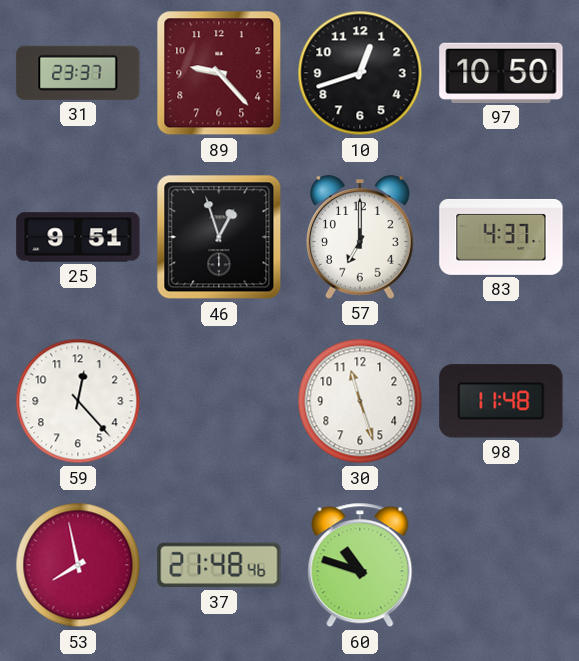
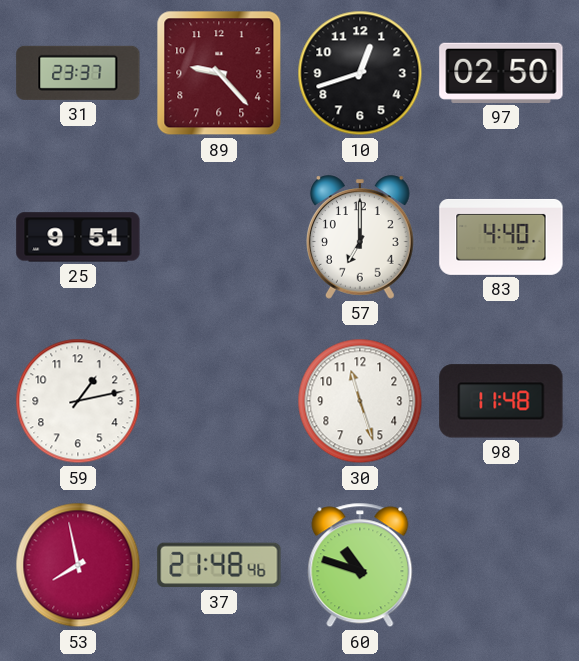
97: 10:50 -> 02:50 (501, 73)
46: 12:57 -> none (219, 237)
83: 4:37 -> 4:40 (501, 237)
59: 12:23 -> 1:13 (78, 401)
